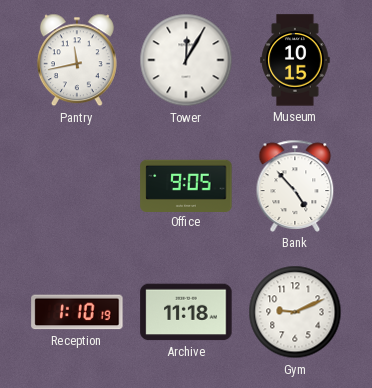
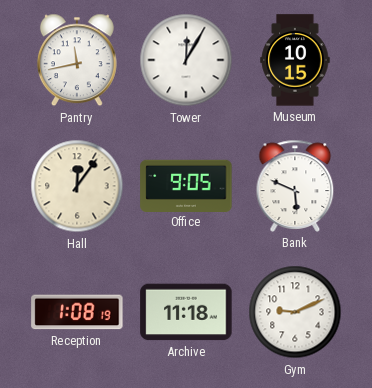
Hall: none -> 12:06 (77, 186)
Bank: 4:53 -> 5:49 (295, 186)
Reception: 1:10 -> 1:08 (77, 312)
